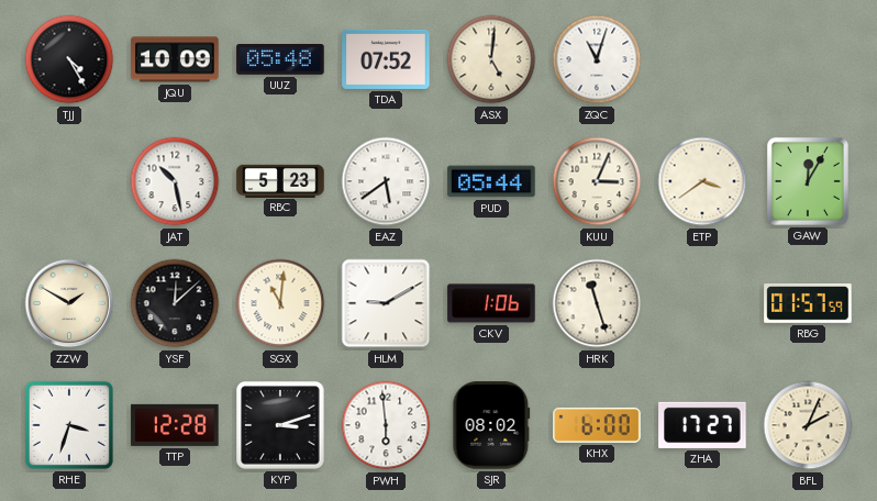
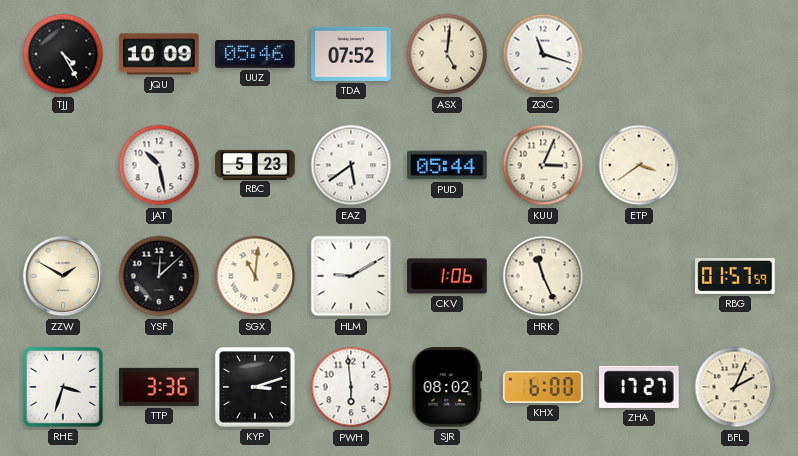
UUZ: 05:48 -> 05:46 (255, 55)
ZQC: 11:03 -> 11:18 (543, 54)
GAW: 12:05 -> none (808, 181)
HRK: 11:27 -> 11:26 (543, 276)
TTP: 12:28 -> 3:36 (159, 387)
